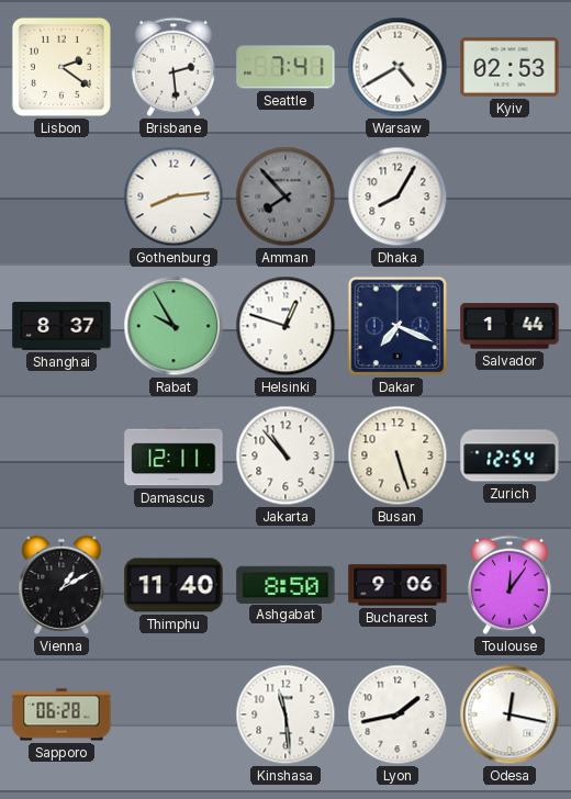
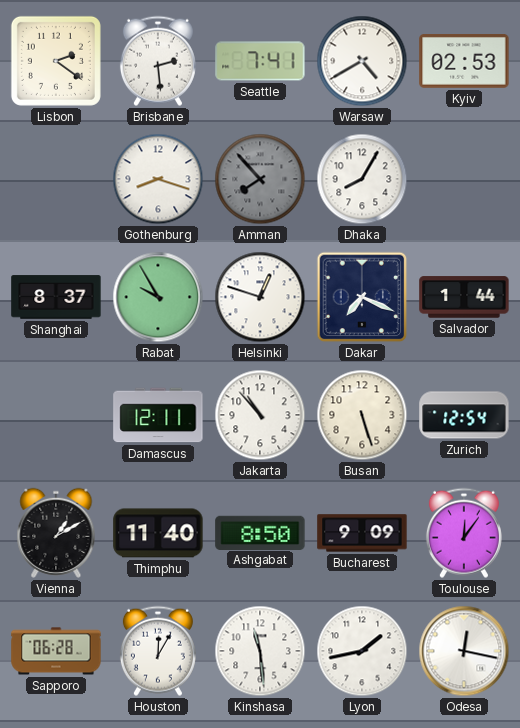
Gothenburg: 8:14 -> 8:18 (158, 179)
Bucharest: 9:06 -> 9:09 (362, 533)
Houston: none -> 12:05 (158, 651)
